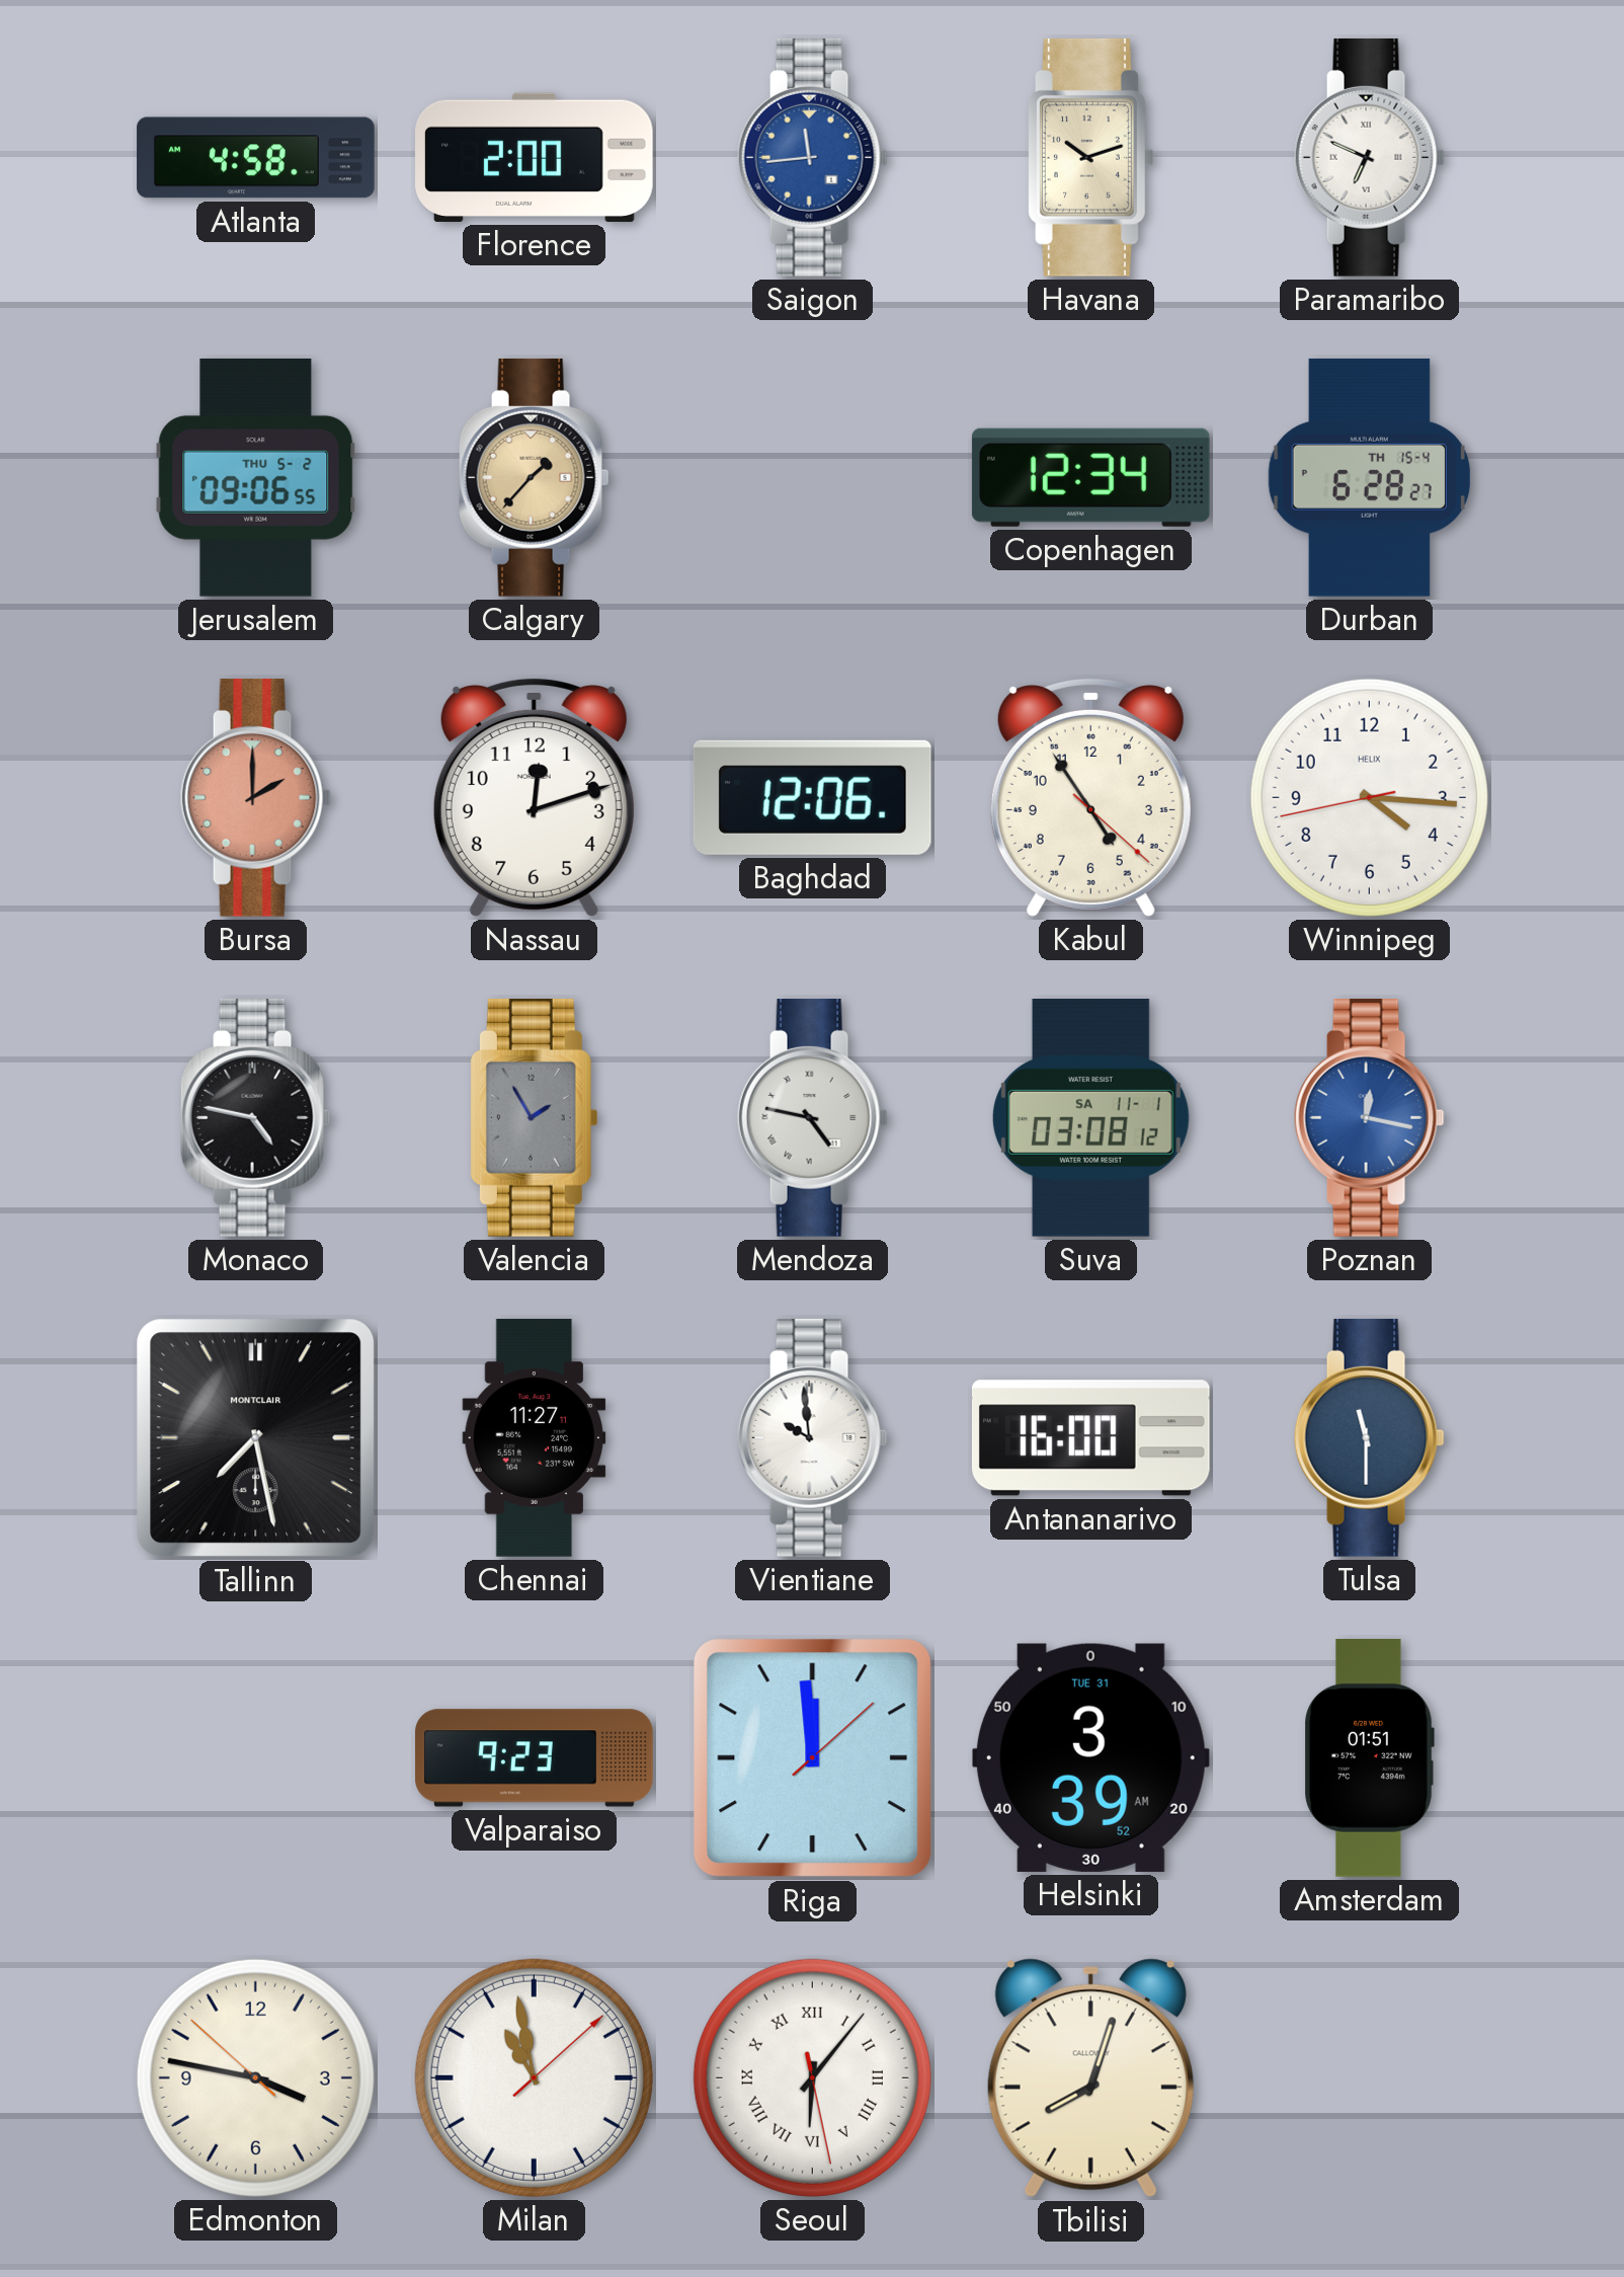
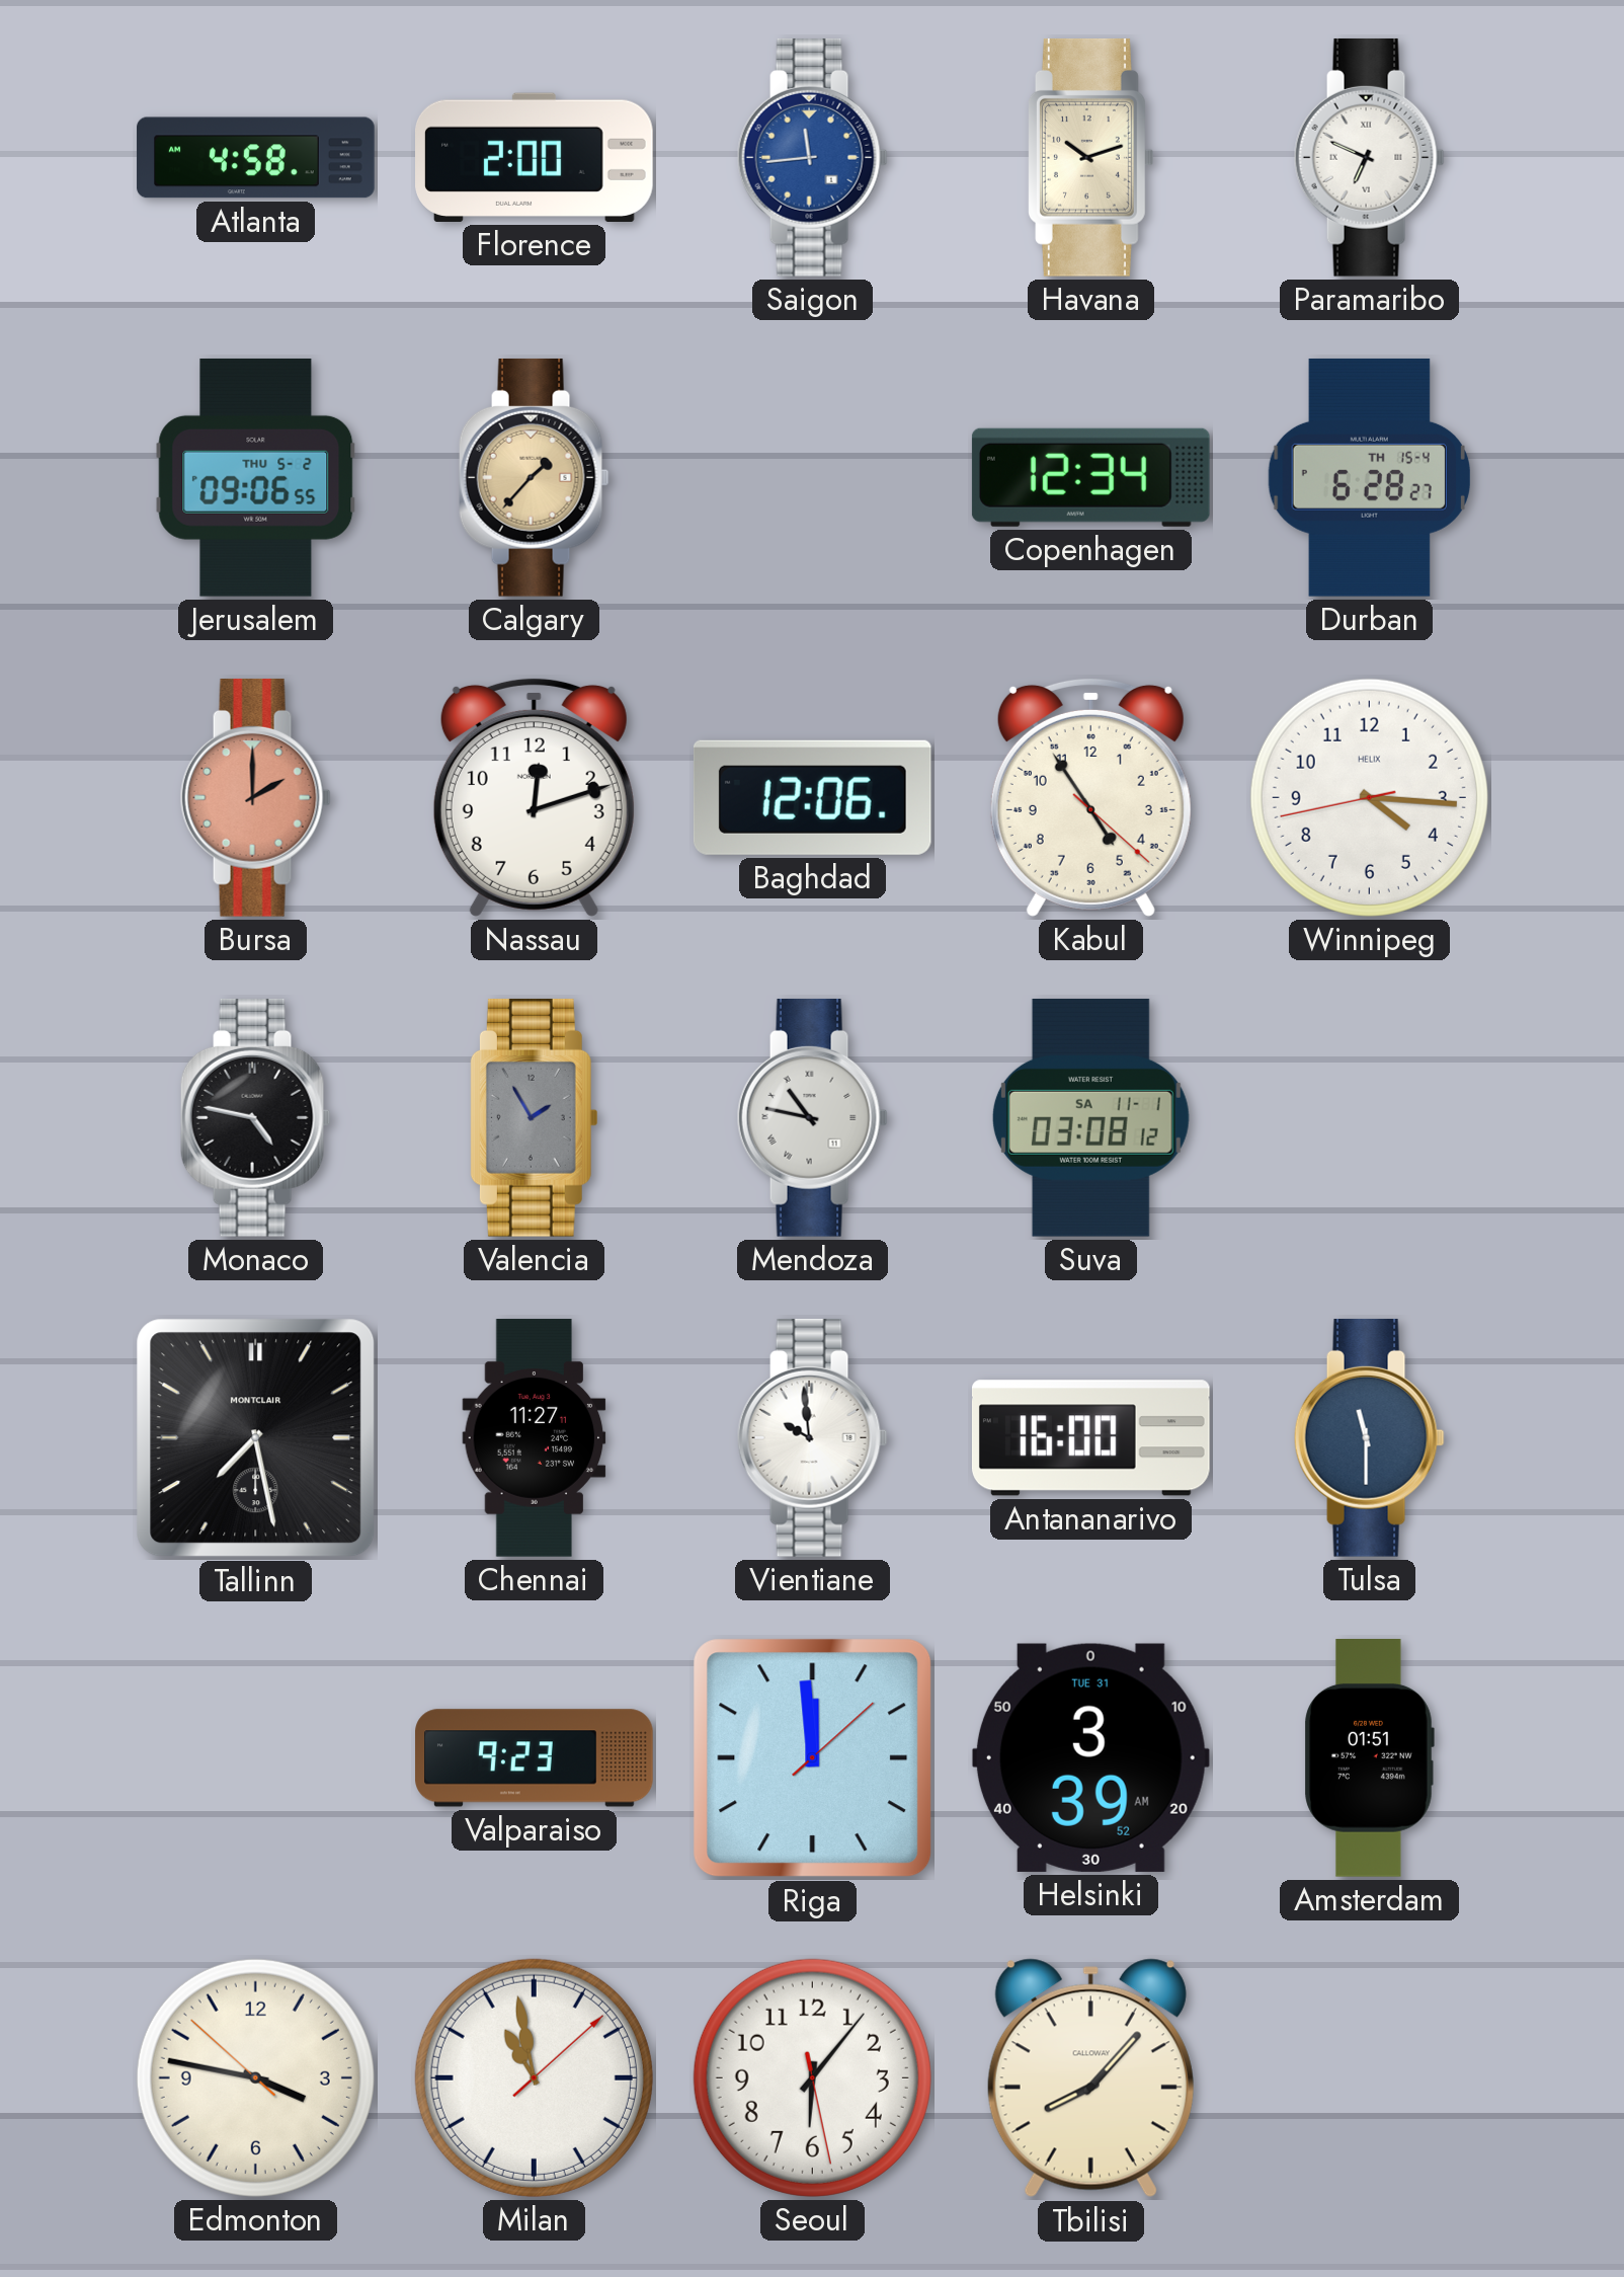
Mendoza: 4:47 -> 10:47 (812, 1117)
Poznan: 12:17 -> none (1369, 1117)
Seoul numerals: Roman -> Arabic (812, 2077)
Tbilisi: 8:03 -> 8:07 (1090, 2078)
